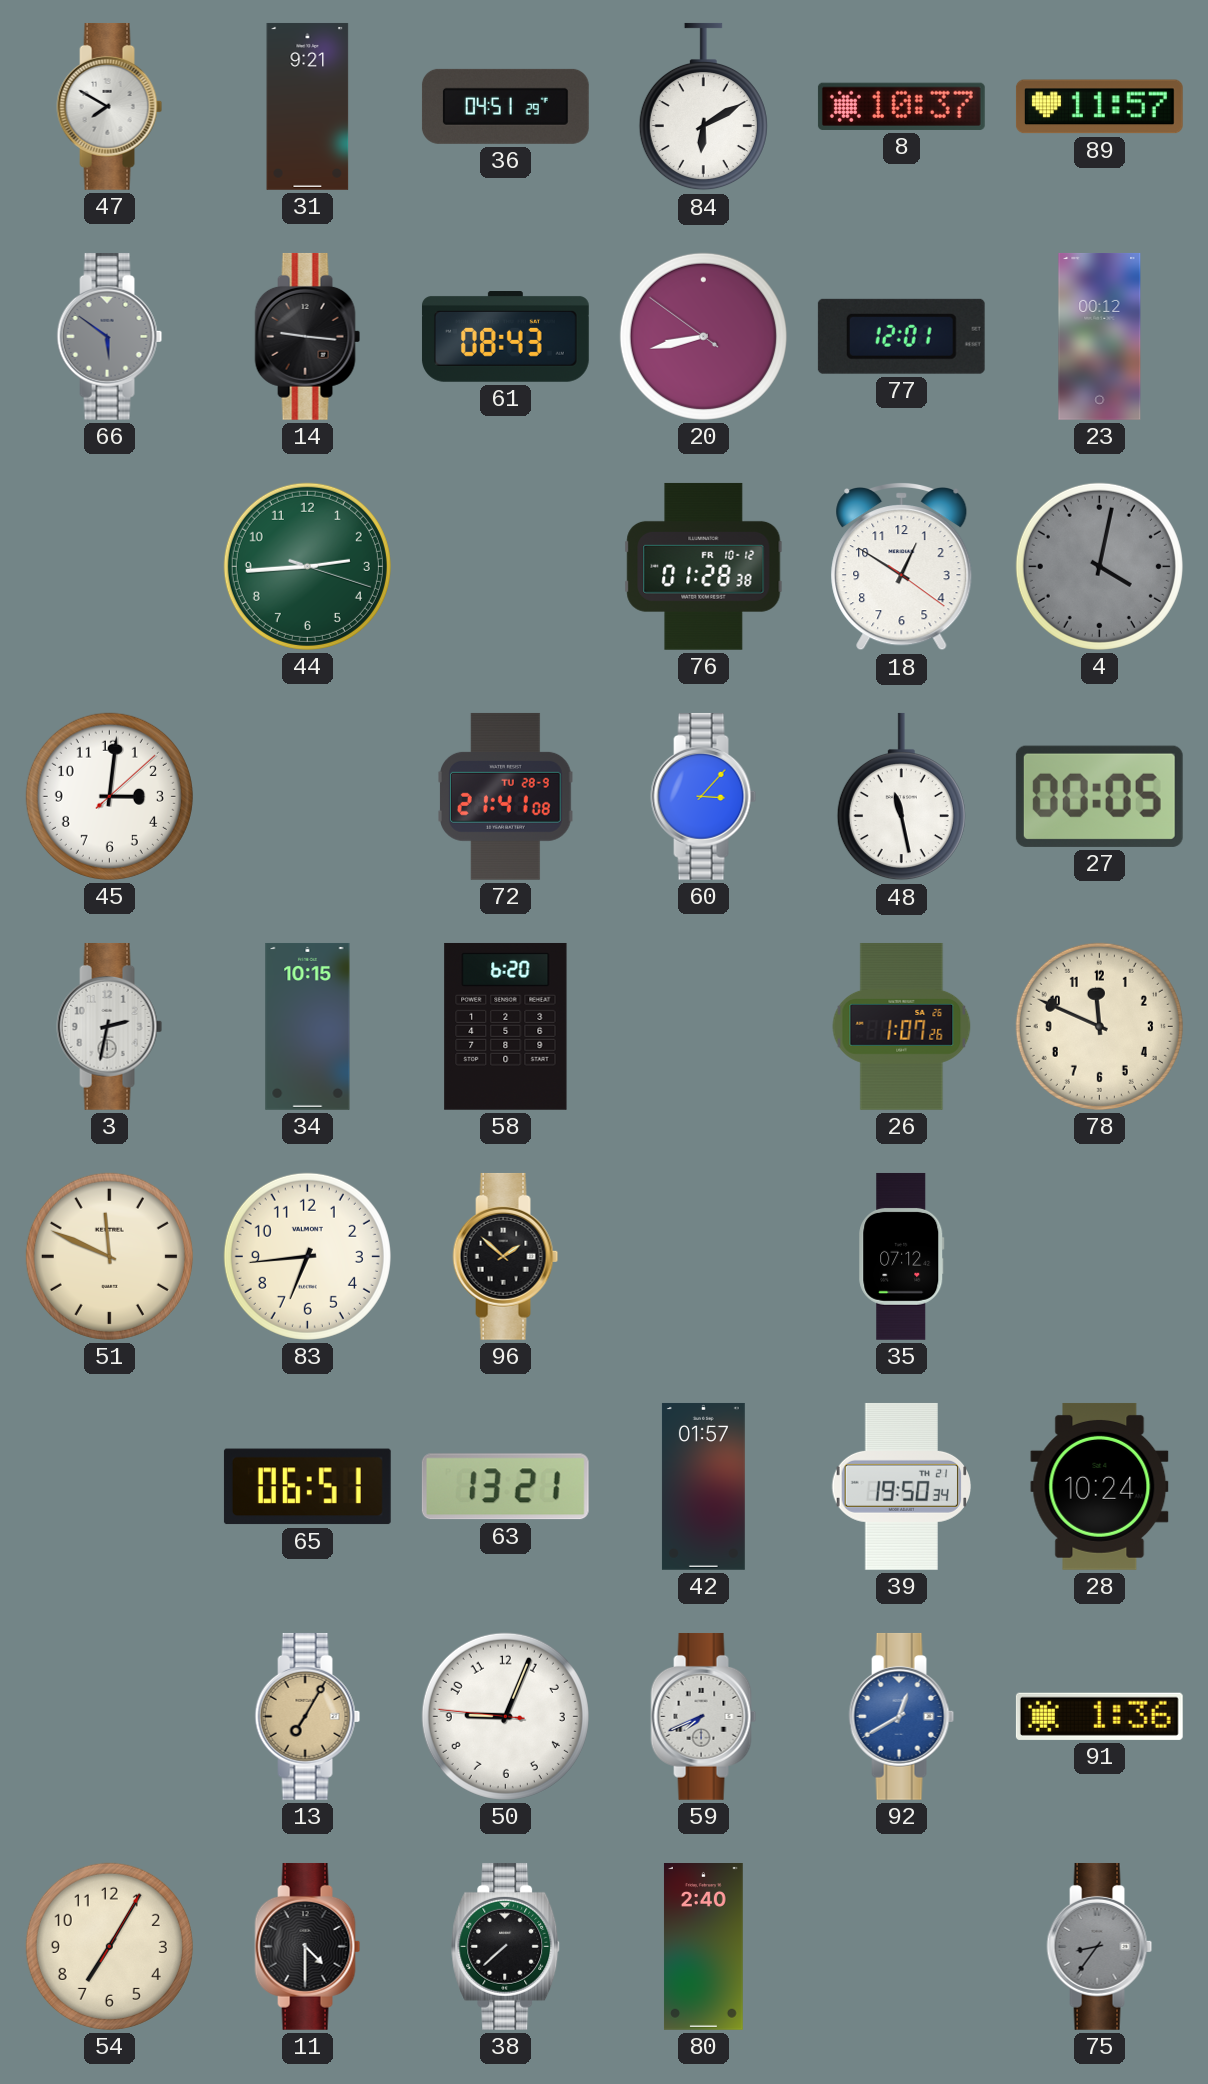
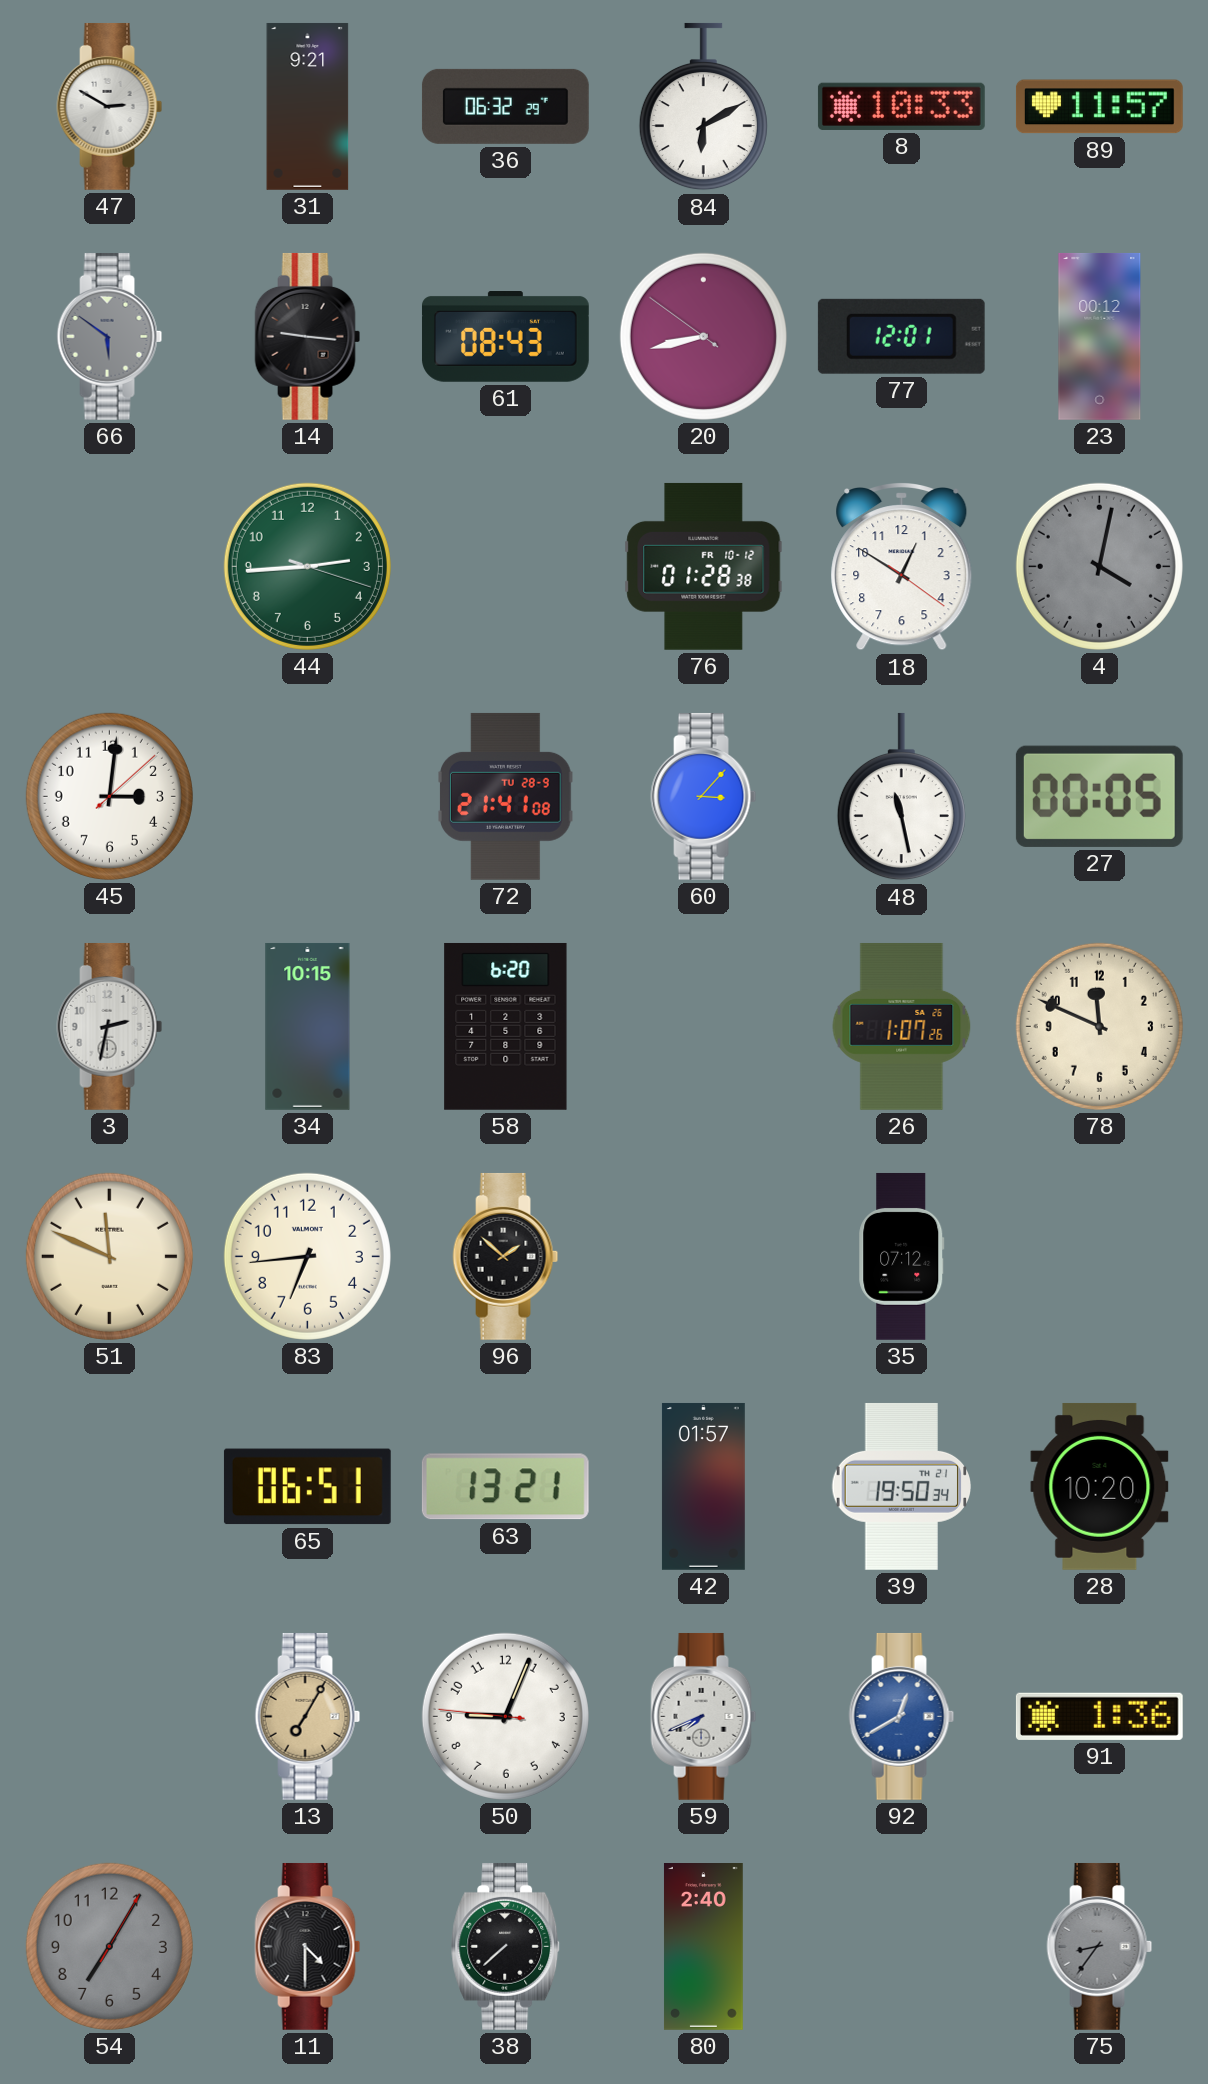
47: 7:50 -> 2:50 (110, 106)
36: 04:51 -> 06:32 (505, 106)
8: 10:37 -> 10:33 (901, 106)
28: 10:24 -> 10:20 (1100, 1486)
54 dial: cream -> grey (109, 1946)
